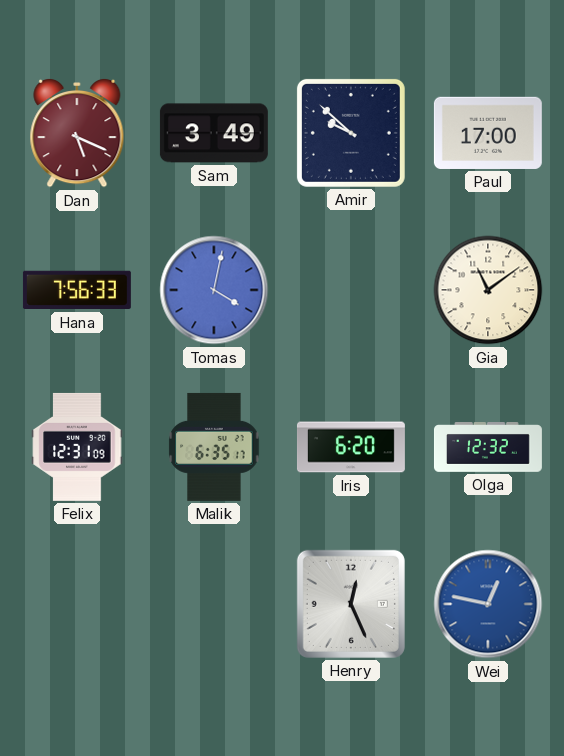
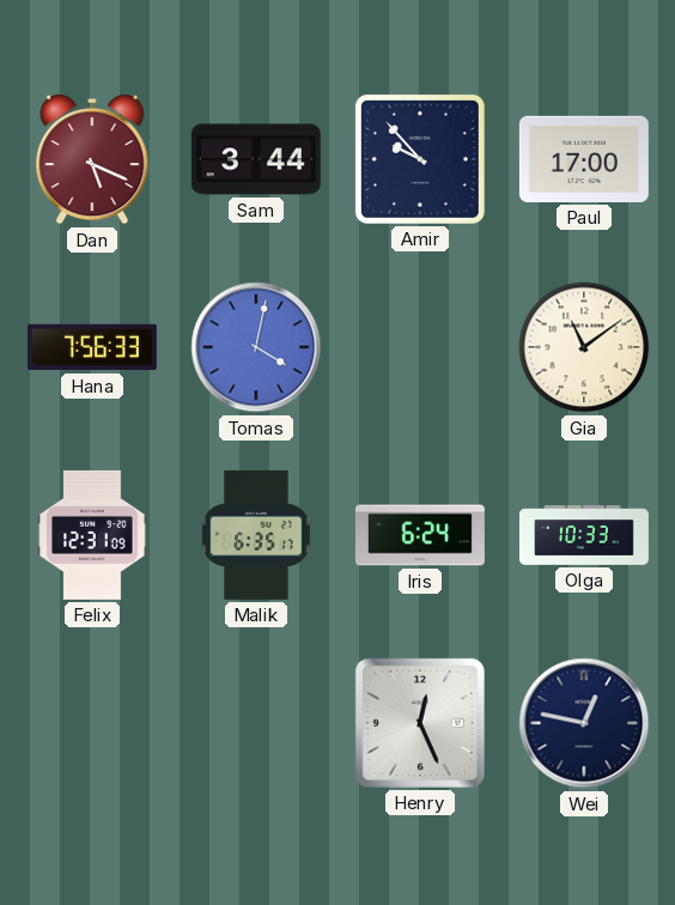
Sam: 3:49 -> 3:44 (256, 159)
Amir: 9:52 -> 9:53 (420, 159)
Iris: 6:20 -> 6:24 (420, 535)
Olga: 12:32 -> 10:33 (584, 536)
Wei dial: blue -> navy (584, 723)
